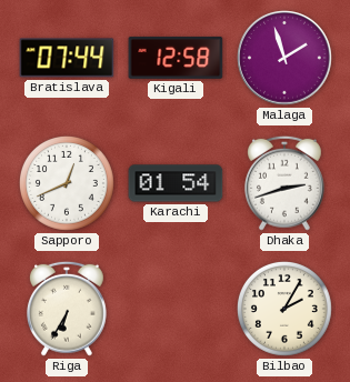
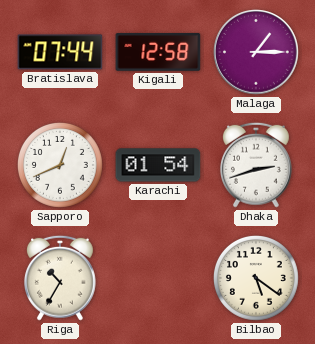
Malaga: 1:57 -> 1:15 (256, 52)
Riga: 6:35 -> 10:35 (61, 278)
Bilbao: 2:05 -> 5:21 (256, 278)
